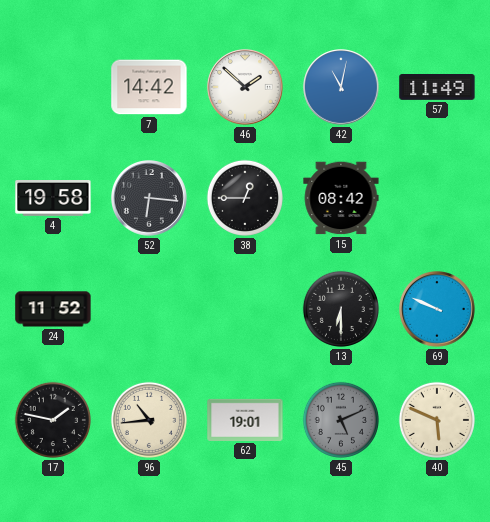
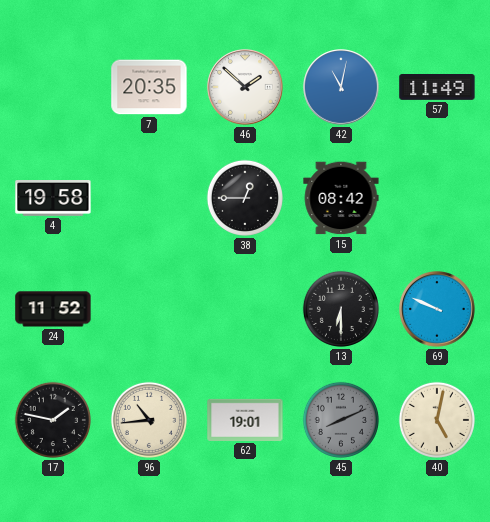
7: 14:42 -> 20:35 (149, 87)
52: 6:16 -> none (150, 199)
45: 5:11 -> 8:11 (341, 420)
40: 5:49 -> 5:02 (437, 420)
